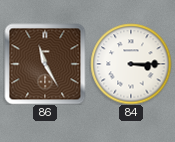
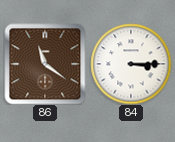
86: 11:25 -> 11:21 (45, 64)
